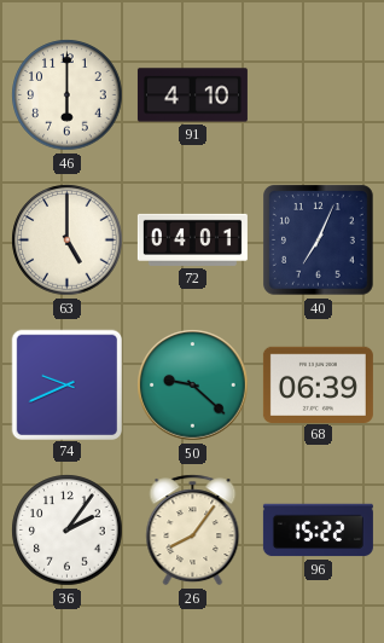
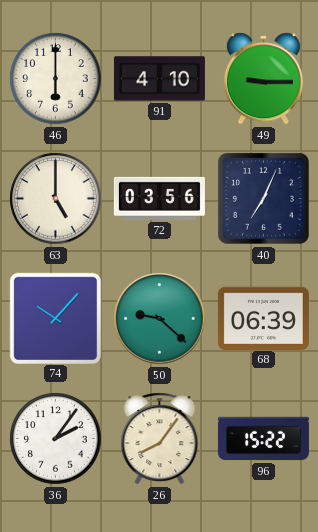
49: none -> 9:15 (263, 79)
72: 04:01 -> 03:56 (159, 198)
74: 9:41 -> 10:07 (55, 318)
